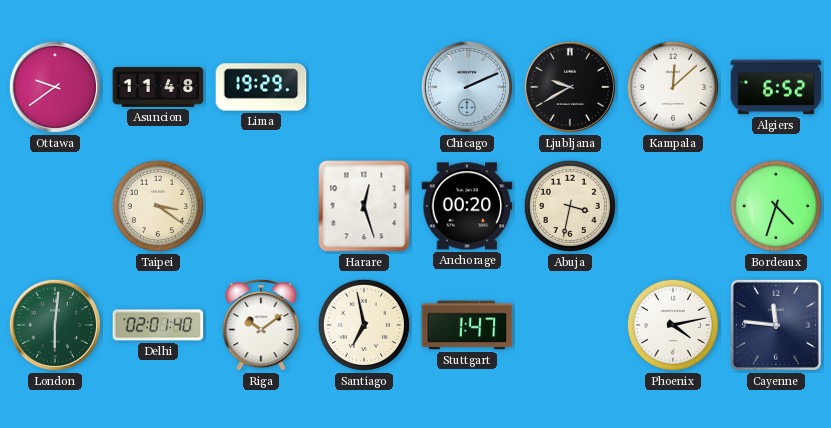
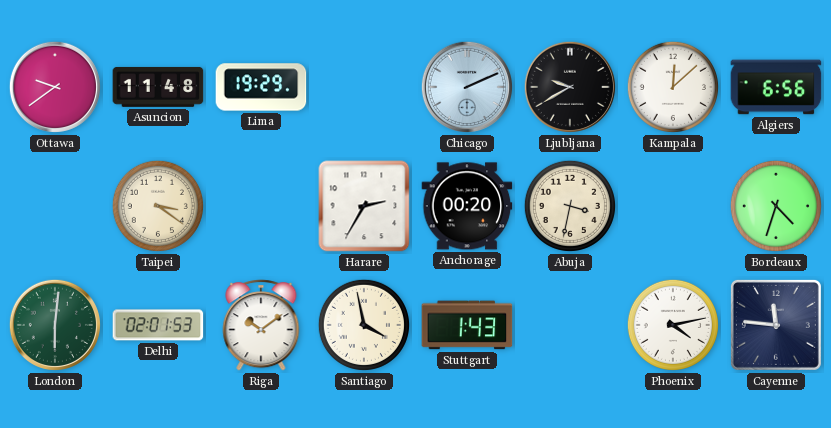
Algiers: 6:52 -> 6:56 (776, 87)
Harare: 12:27 -> 2:35 (364, 206)
Delhi: 02:01:40 -> 02:01:53 (158, 325)
Santiago: 6:58 -> 3:58 (364, 325)
Stuttgart: 1:47 -> 1:43 (467, 325)
